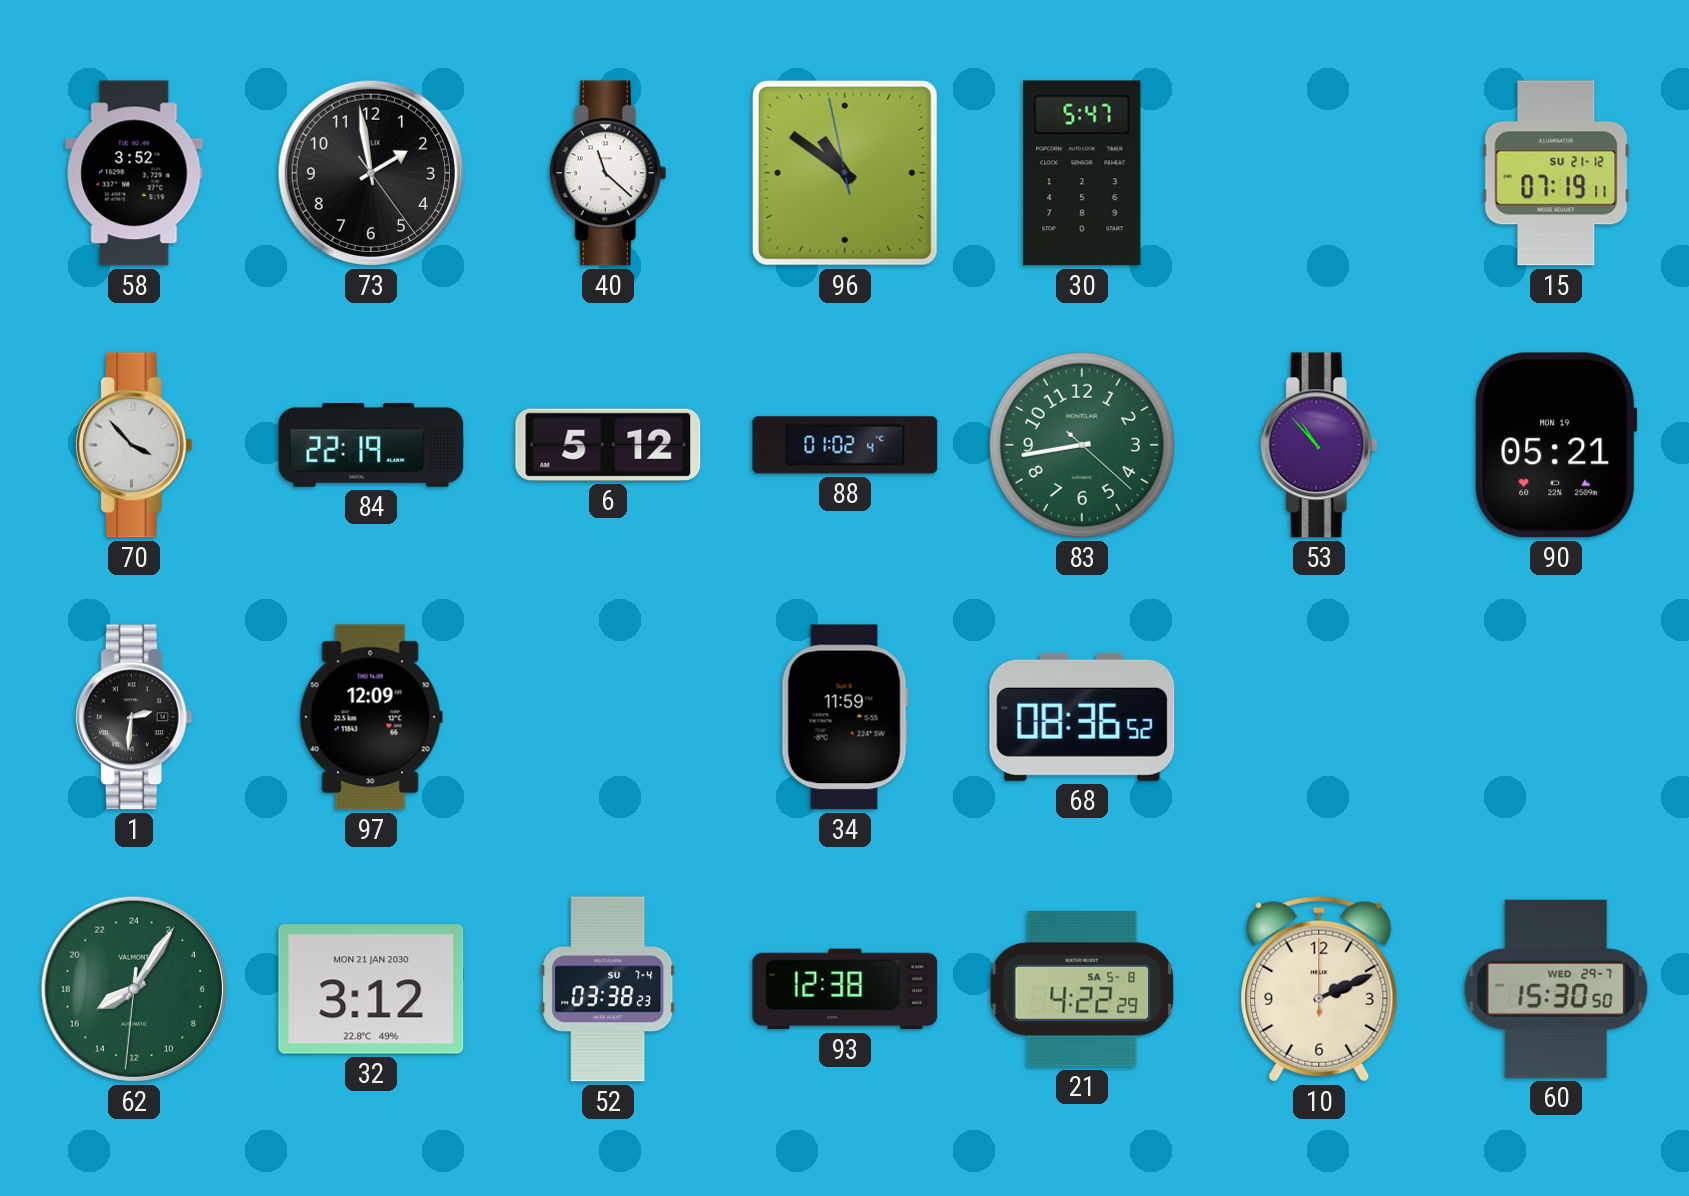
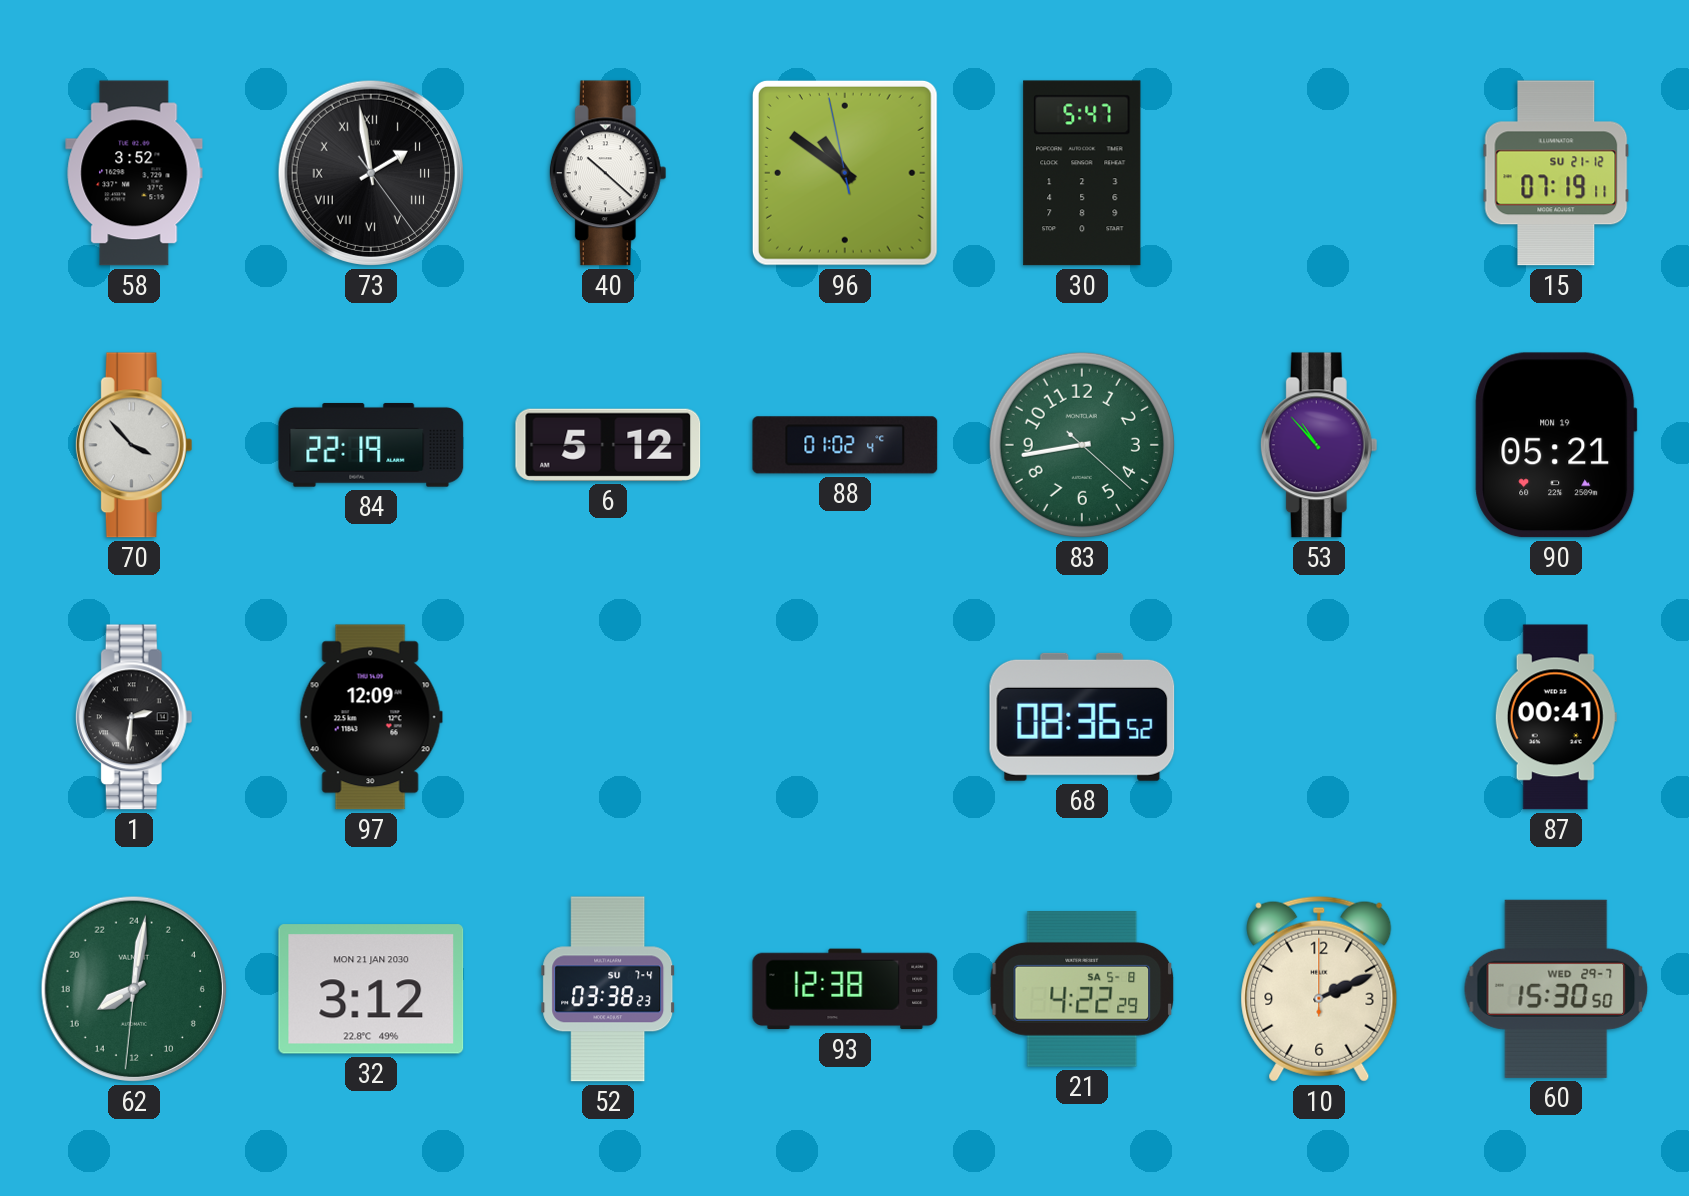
73 numerals: Arabic -> Roman (371, 173)
40: 11:22 -> 10:22 (608, 173)
34: 11:59 -> none (845, 717)
87: none -> 00:41 (1556, 717)
62: 16:05 -> 16:01 (134, 989)
